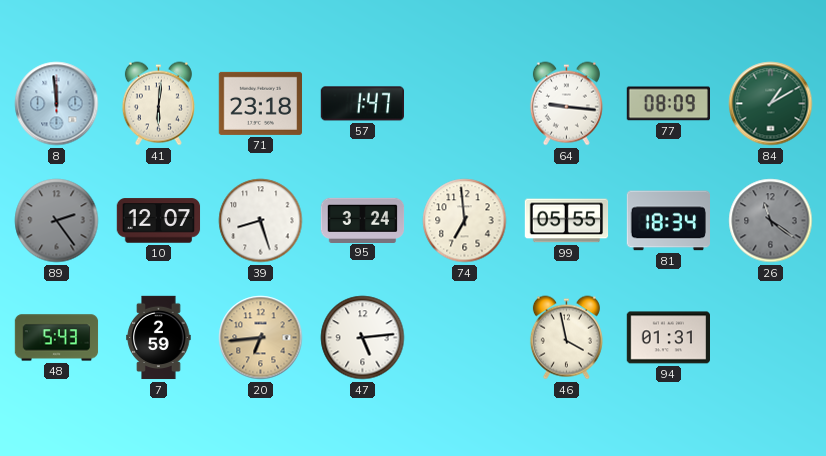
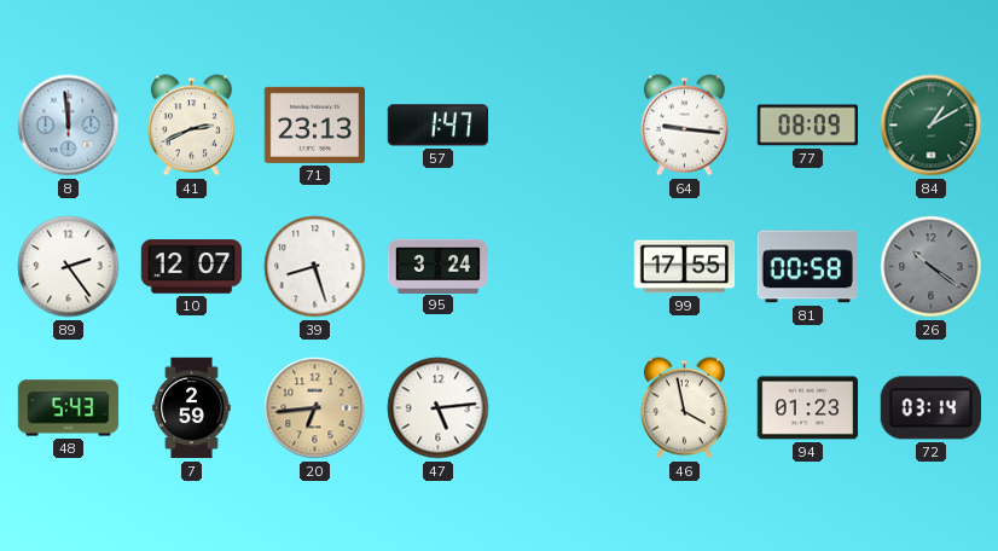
41: 6:01 -> 2:41 (191, 126)
71: 23:18 -> 23:13 (314, 124)
89 dial: grey -> white (69, 267)
74: 6:59 -> none (465, 221)
99: 05:55 -> 17:55 (685, 267)
81: 18:34 -> 00:58 (807, 267)
26: 11:21 -> 10:21 (932, 267)
94: 01:31 -> 01:23 (807, 408)
72: none -> 03:14 (930, 408)
